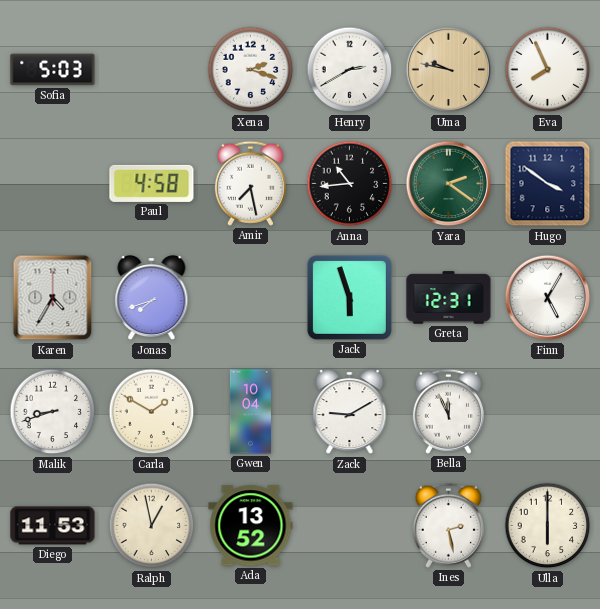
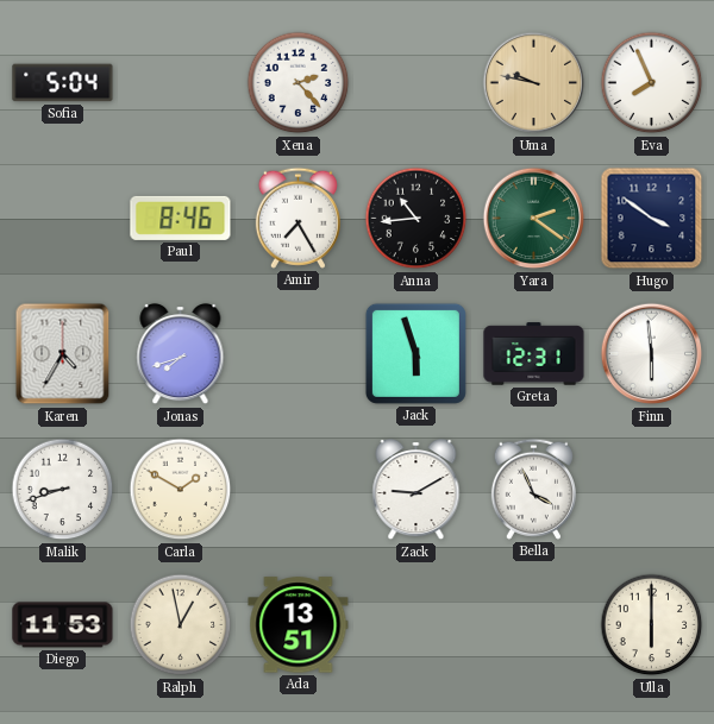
Sofia: 5:03 -> 5:04 (63, 83)
Xena: 2:18 -> 2:23 (299, 83)
Henry: 2:40 -> none (350, 70)
Paul: 4:58 -> 8:46 (181, 218)
Amir: 7:28 -> 7:25 (297, 218)
Finn: 5:05 -> 5:59 (652, 354)
Gwen: 10:04 -> none (250, 412)
Bella: 11:56 -> 3:56 (533, 489)
Ada: 13:52 -> 13:51 (299, 625)
Ines: 2:28 -> none (448, 525)
